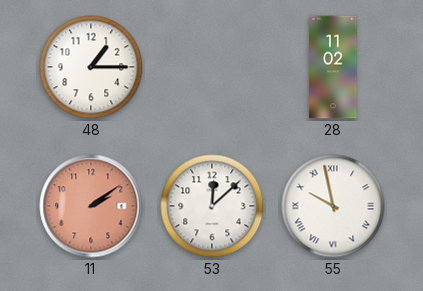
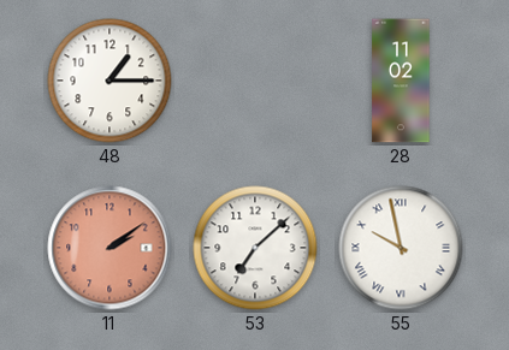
53: 12:08 -> 7:08 (255, 248)
